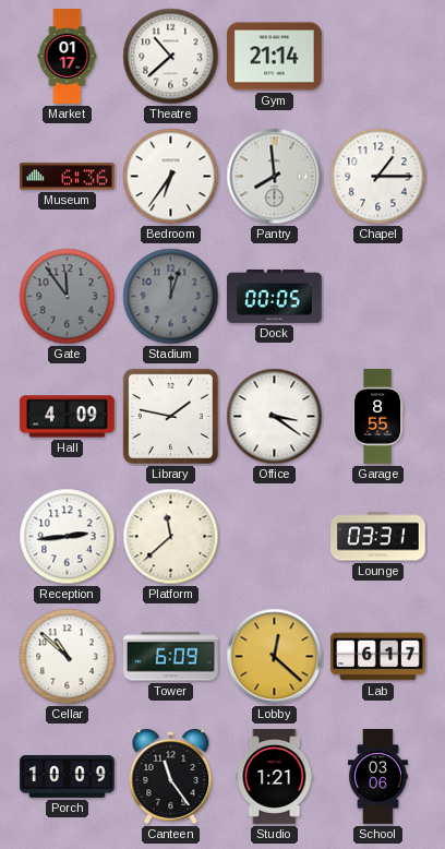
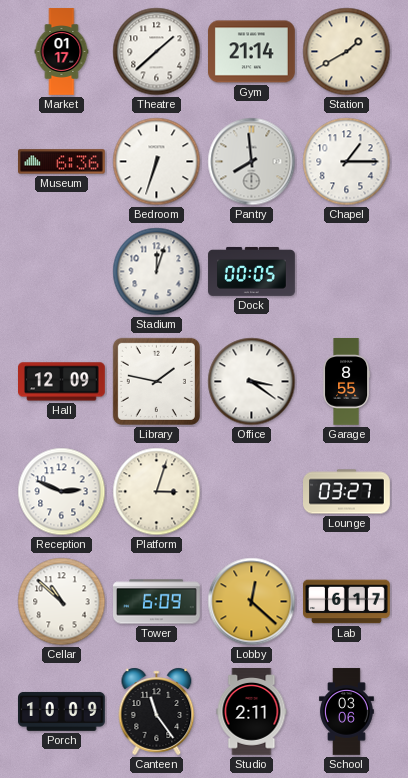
Theatre: 10:38 -> 1:38 (157, 52)
Station: none -> 1:40 (347, 52)
Bedroom: 6:36 -> 6:33 (157, 162)
Gate: 11:54 -> none (68, 297)
Stadium dial: grey -> white (157, 272)
Hall: 4:09 -> 12:09 (62, 382)
Reception: 2:44 -> 2:49 (62, 492)
Platform: 11:38 -> 3:03 (157, 492)
Lounge: 03:31 -> 03:27 (347, 492)
Studio: 1:21 -> 2:11 (252, 712)
